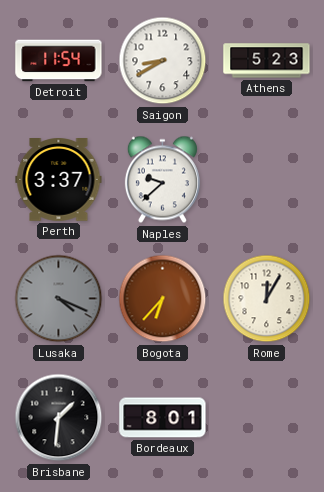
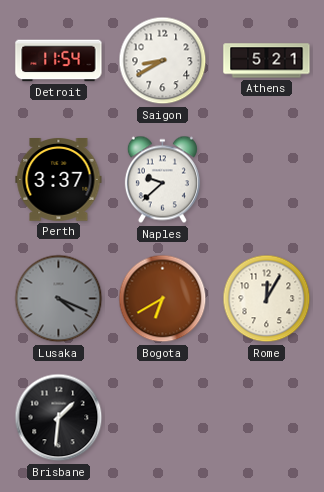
Athens: 5:23 -> 5:21 (267, 61)
Bogota: 6:37 -> 6:40 (163, 299)
Bordeaux: 8:01 -> none (163, 418)
